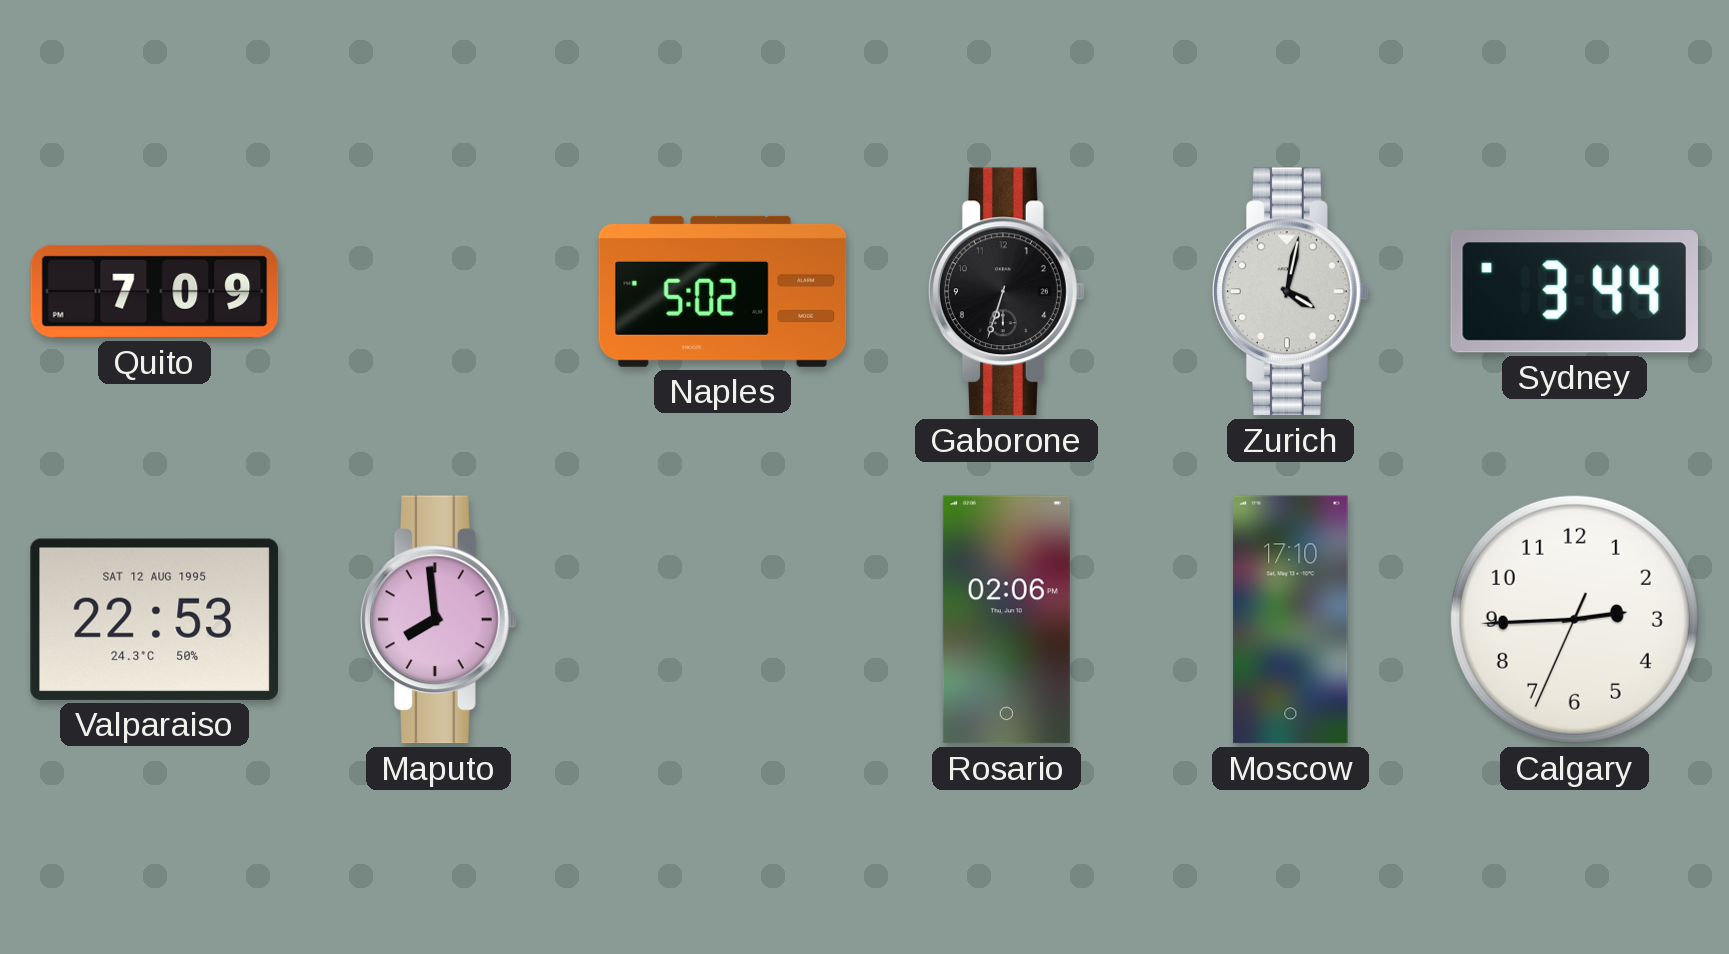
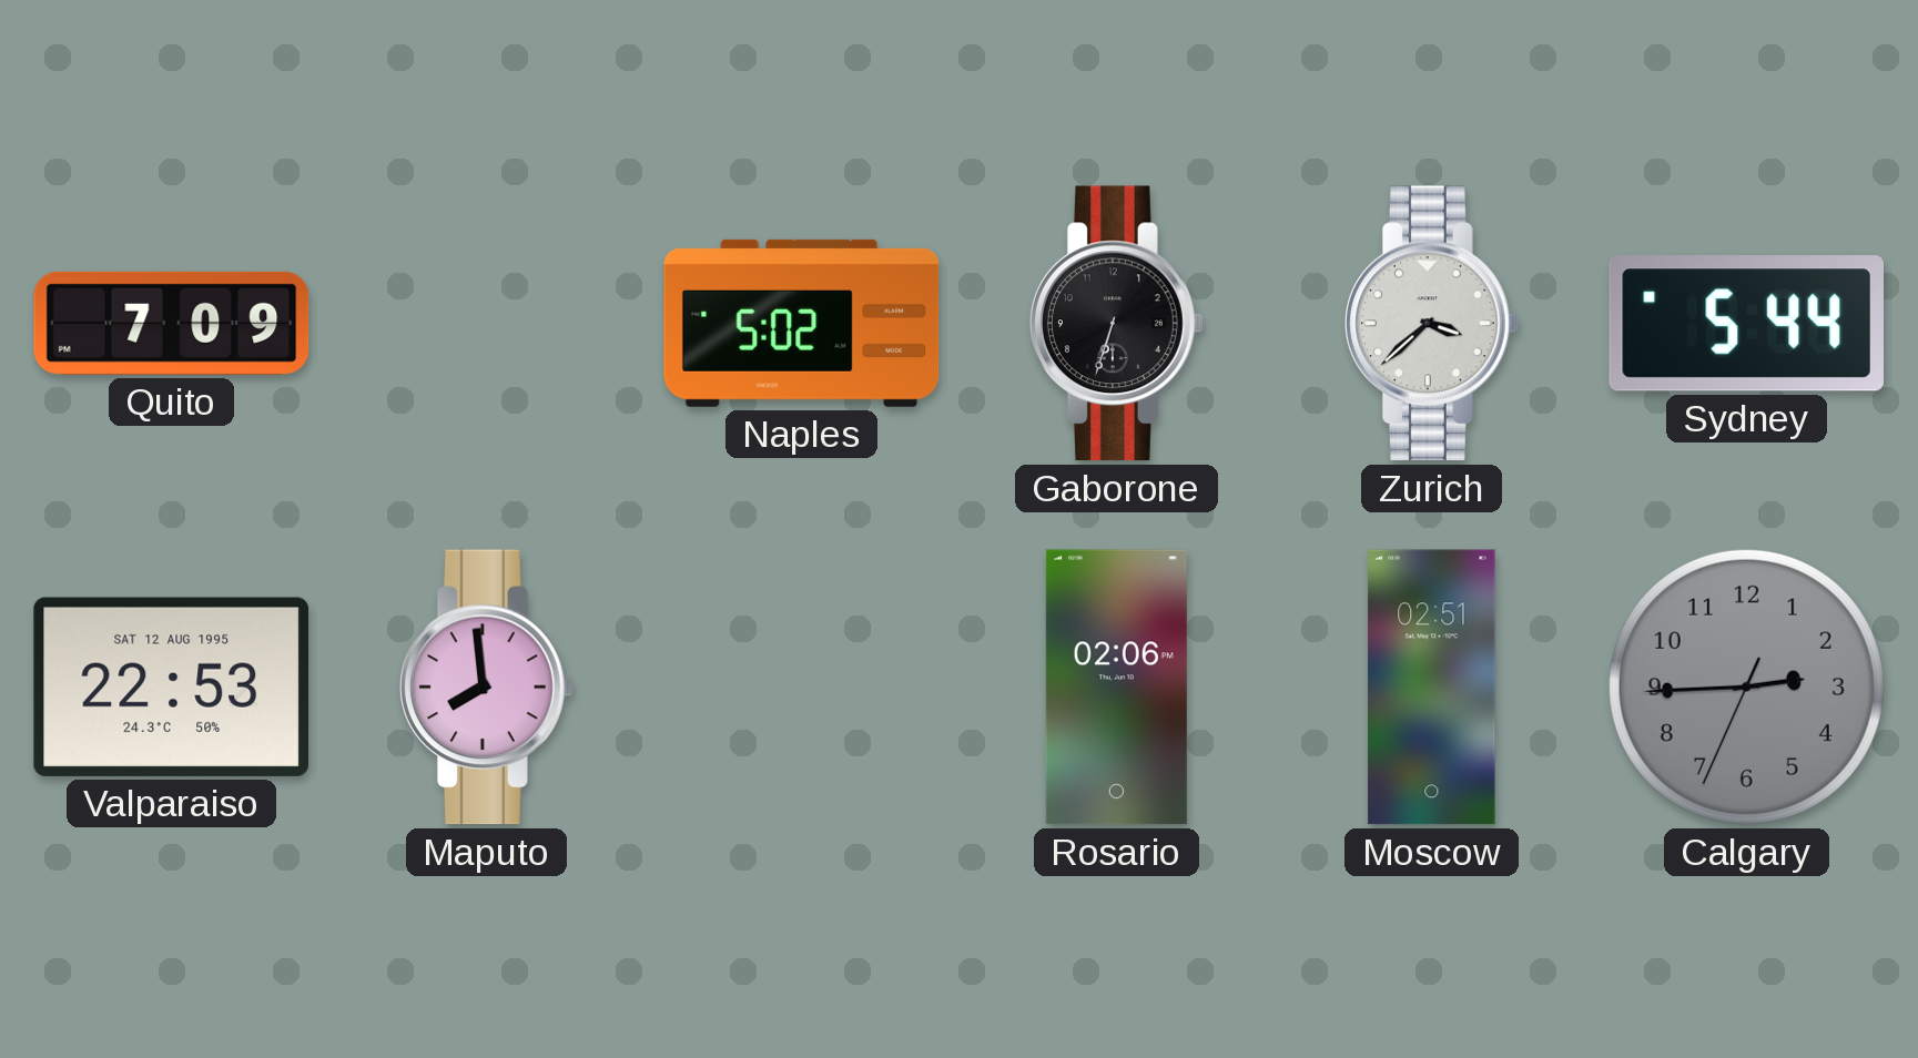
Zurich: 4:02 -> 3:38 (1432, 324)
Sydney: 3:44 -> 5:44 (1746, 324)
Moscow: 17:10 -> 02:51 (1432, 688)
Calgary dial: white -> grey (1746, 686)
